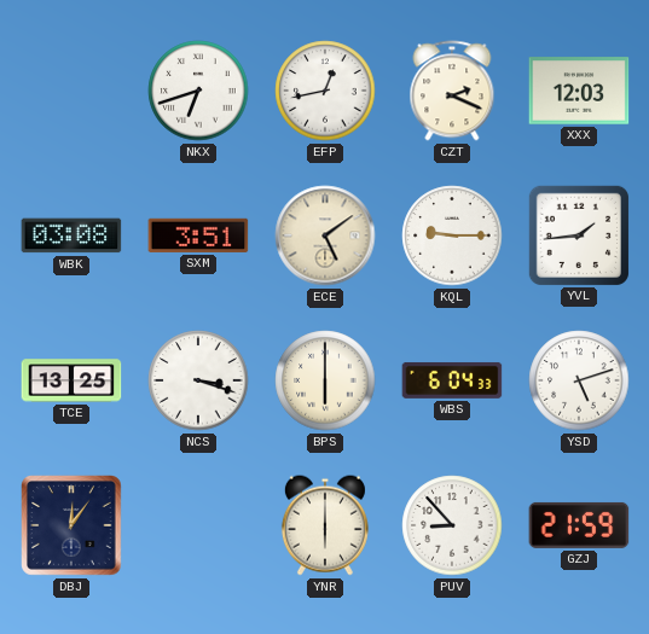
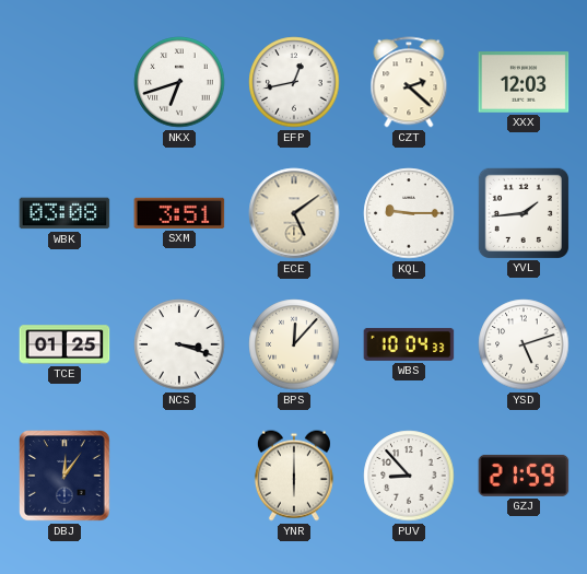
CZT: 2:19 -> 2:22 (409, 82)
TCE: 13:25 -> 01:25 (64, 344)
BPS: 6:00 -> 12:07 (294, 344)
WBS: 6:04 -> 10:04 (409, 344)
